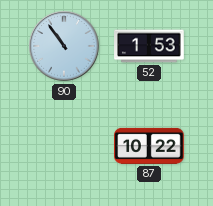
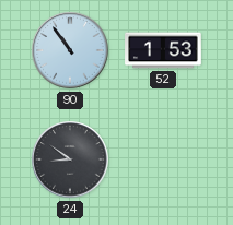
24: none -> 8:51 (70, 159)
87: 10:22 -> none (149, 146)
